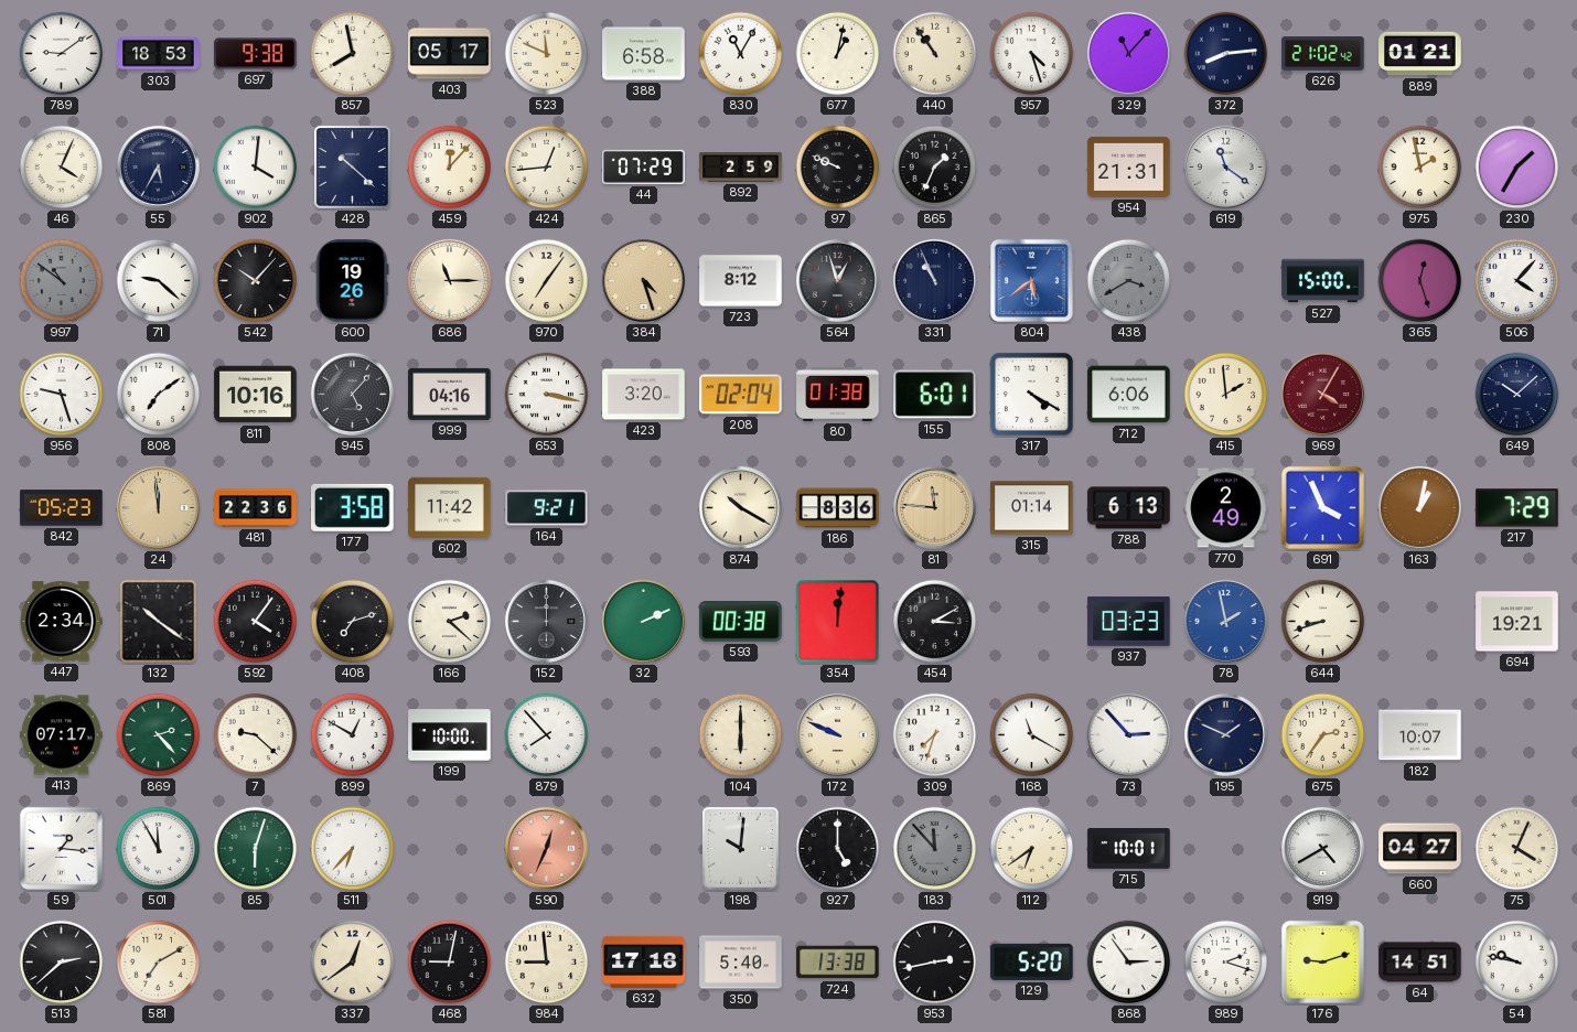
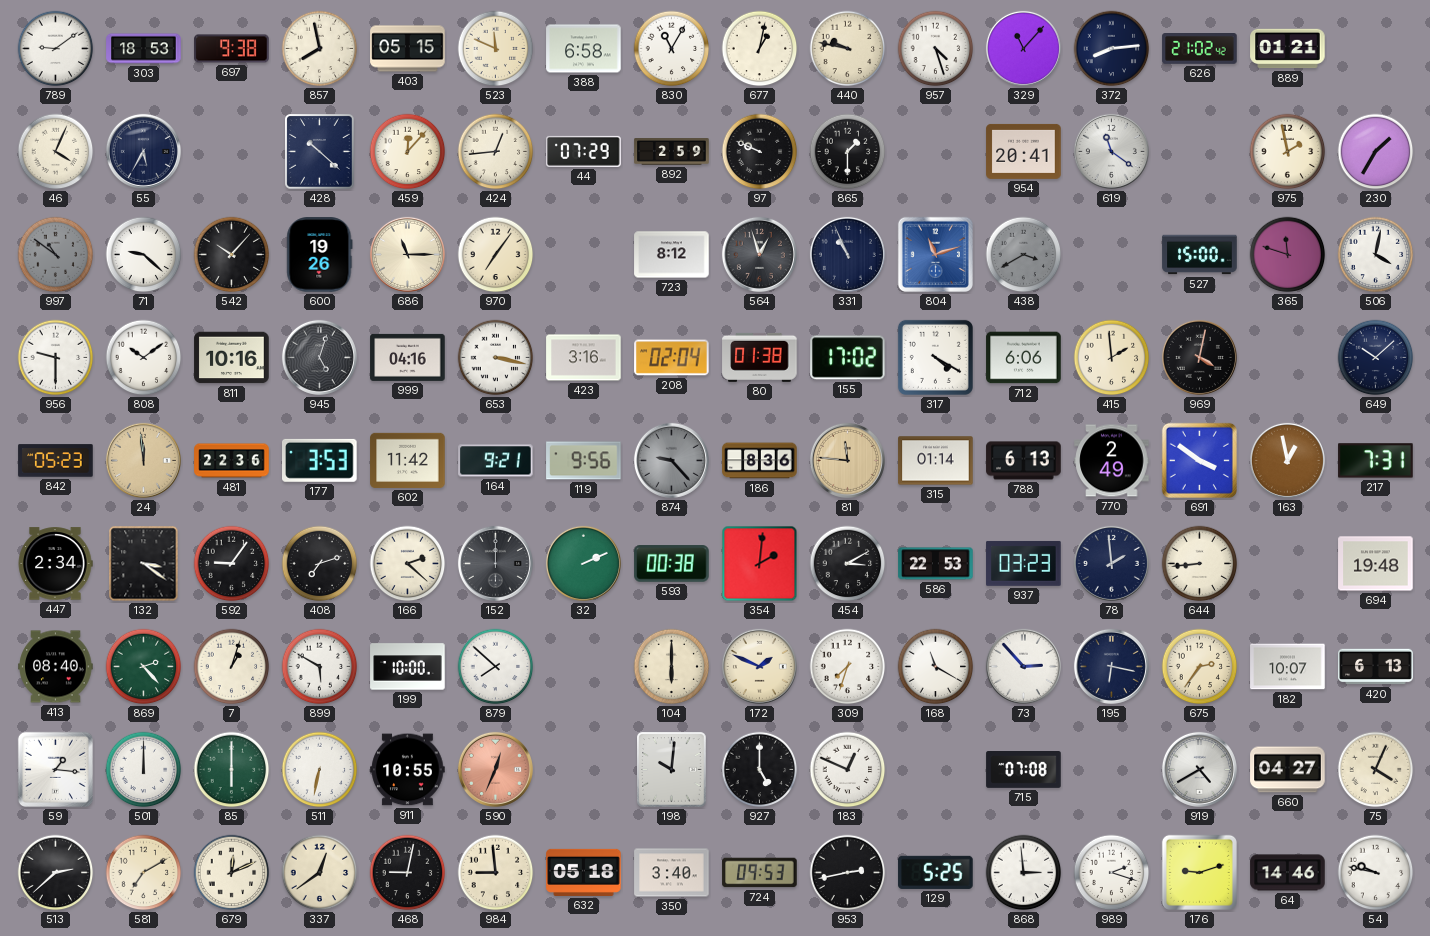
403: 05:17 -> 05:15 (408, 49)
440: 10:54 -> 9:47 (848, 49)
902: 4:01 -> none (256, 168)
865: 1:34 -> 1:30 (848, 152)
954: 21:31 -> 20:41 (1024, 151)
384: 4:27 -> none (643, 280)
804: 5:39 -> 11:12 (935, 254)
365: 12:27 -> 11:48 (1288, 255)
506: 4:07 -> 4:02 (1376, 255)
956: 9:27 -> 9:30 (56, 358)
808: 7:09 -> 10:09 (144, 358)
945: 5:07 -> 5:03 (319, 357)
423: 3:20 -> 3:16 (584, 358)
155: 6:01 -> 17:02 (848, 358)
969: 4:05 -> 4:02 (1199, 357)
969 dial: burgundy -> black (1199, 357)
177: 3:58 -> 3:53 (320, 460)
119: none -> 9:56 (584, 461)
874: 10:20 -> 9:23 (671, 460)
874 dial: cream -> grey (671, 460)
691: 3:56 -> 3:51 (1199, 460)
163: 1:02 -> 12:58 (1287, 460)
217: 7:29 -> 7:31 (1376, 461)
132: 10:21 -> 3:21 (144, 564)
592: 4:06 -> 9:06 (232, 564)
354: 12:01 -> 2:01 (760, 564)
586: none -> 22:53 (936, 564)
78: 1:58 -> 1:59 (1111, 563)
78 dial: blue -> navy (1111, 563)
644: 8:42 -> 8:44 (1200, 564)
694: 19:21 -> 19:48 (1376, 564)
413: 07:17 -> 08:40 (56, 667)
7: 9:22 -> 1:03 (232, 667)
899: 12:50 -> 5:50 (320, 667)
879: 7:53 -> 7:52 (496, 667)
172: 9:49 -> 1:49 (759, 666)
195: 1:49 -> 6:17 (1111, 666)
420: none -> 6:13 (1376, 667)
501: 11:55 -> 12:00 (144, 770)
85: 6:03 -> 6:00 (232, 770)
511: 6:37 -> 6:32 (320, 770)
911: none -> 10:55 (408, 770)
183: 11:53 -> 12:49 (848, 770)
183 dial: grey -> white (848, 770)
112: 6:39 -> none (1032, 849)
715: 10:01 -> 07:08 (1024, 770)
679: none -> 12:11 (232, 873)
632: 17:18 -> 05:18 (584, 872)
350: 5:40 -> 3:40 (672, 873)
724: 13:38 -> 09:53 (760, 873)
129: 5:20 -> 5:25 (936, 872)
868: 2:54 -> 2:59 (1024, 873)
64: 14:51 -> 14:46 (1288, 873)
